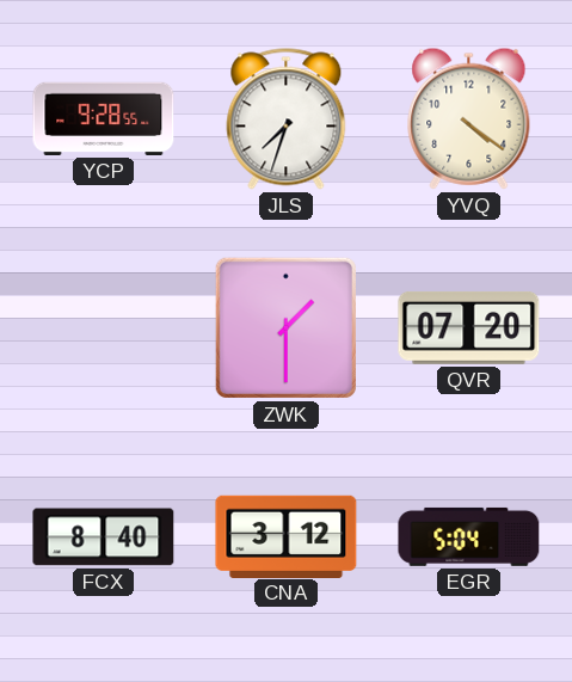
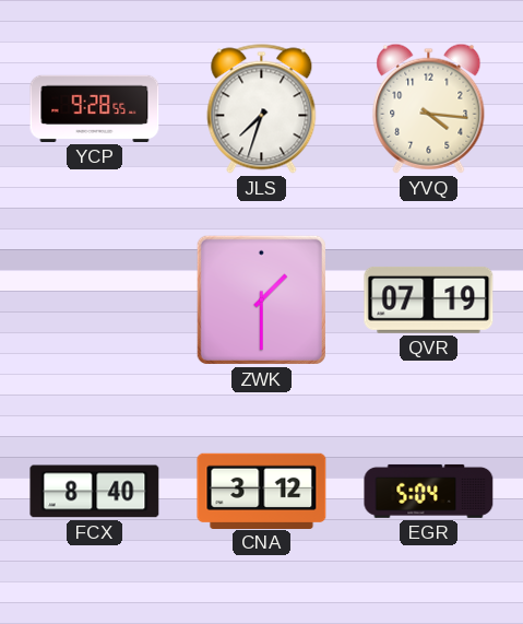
YVQ: 4:21 -> 4:16 (429, 108)
QVR: 07:20 -> 07:19 (429, 299)
